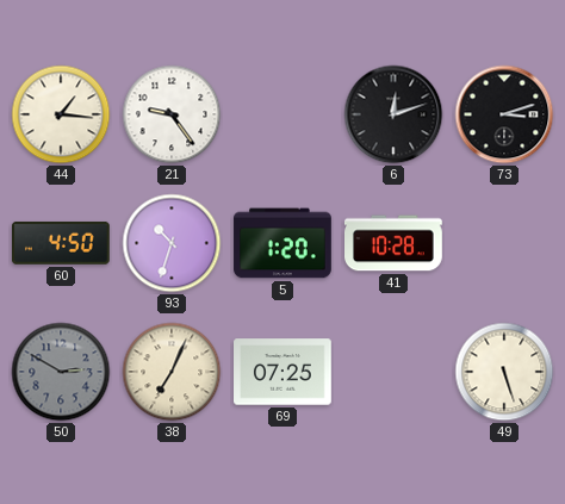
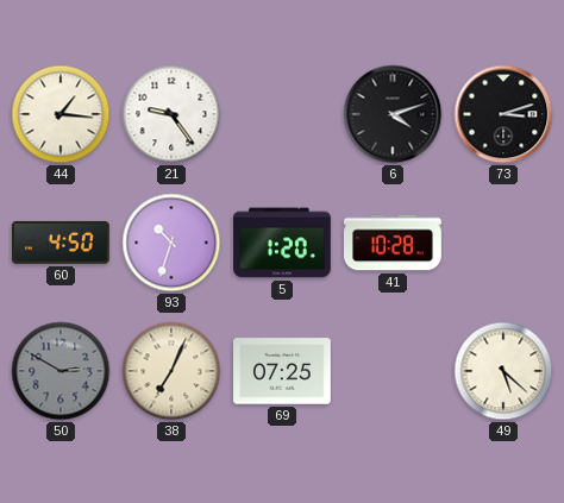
6: 12:12 -> 4:12 (393, 114)
49: 5:27 -> 5:22 (503, 371)
